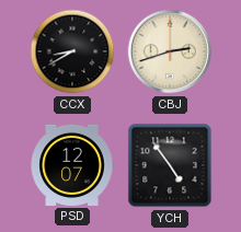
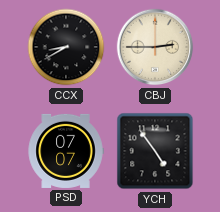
CBJ: 2:42 -> 2:45 (155, 47)
PSD: 12:07 -> 07:07 (66, 151)
